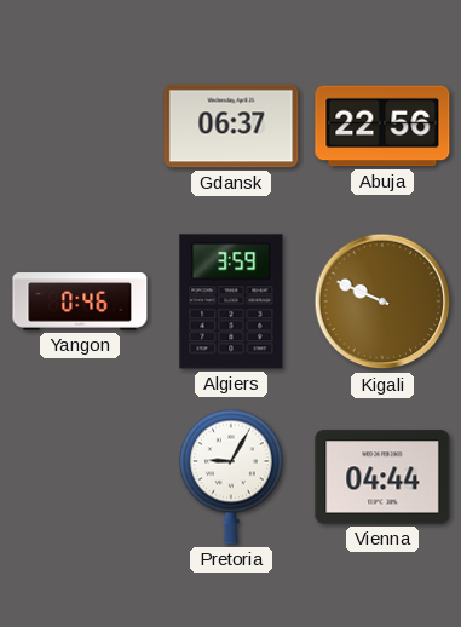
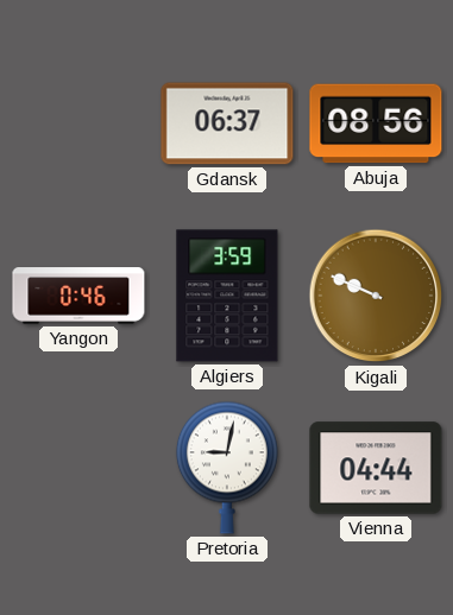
Abuja: 22:56 -> 08:56 (376, 123)
Pretoria: 9:05 -> 9:02 (227, 468)
